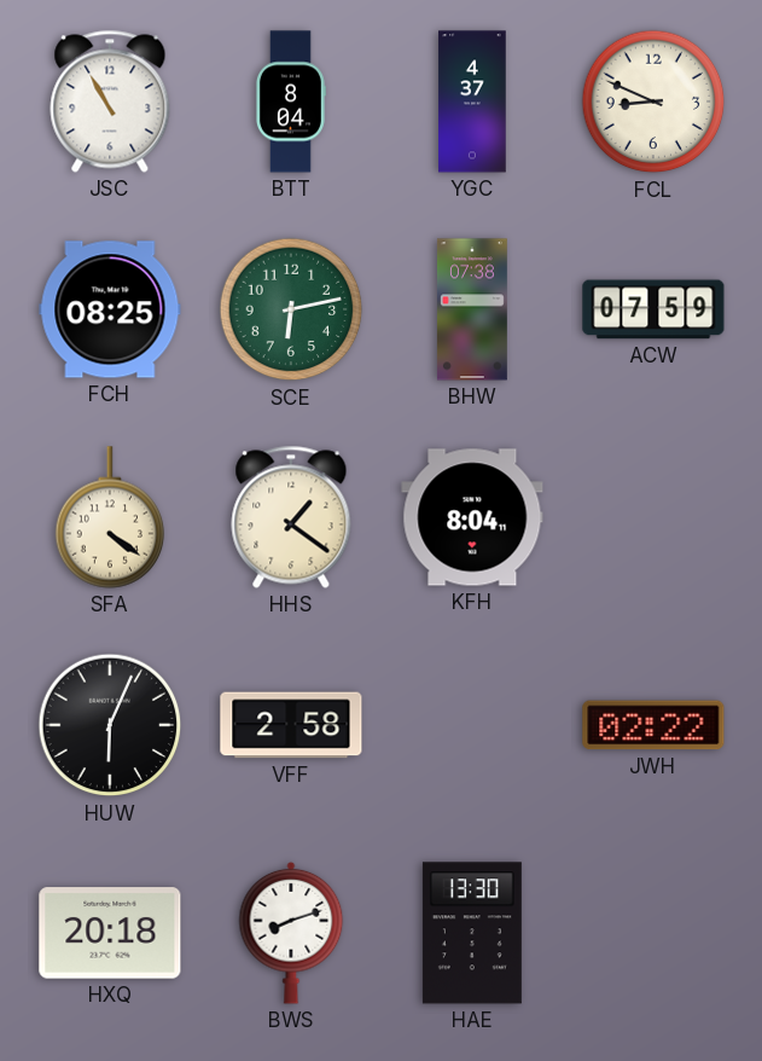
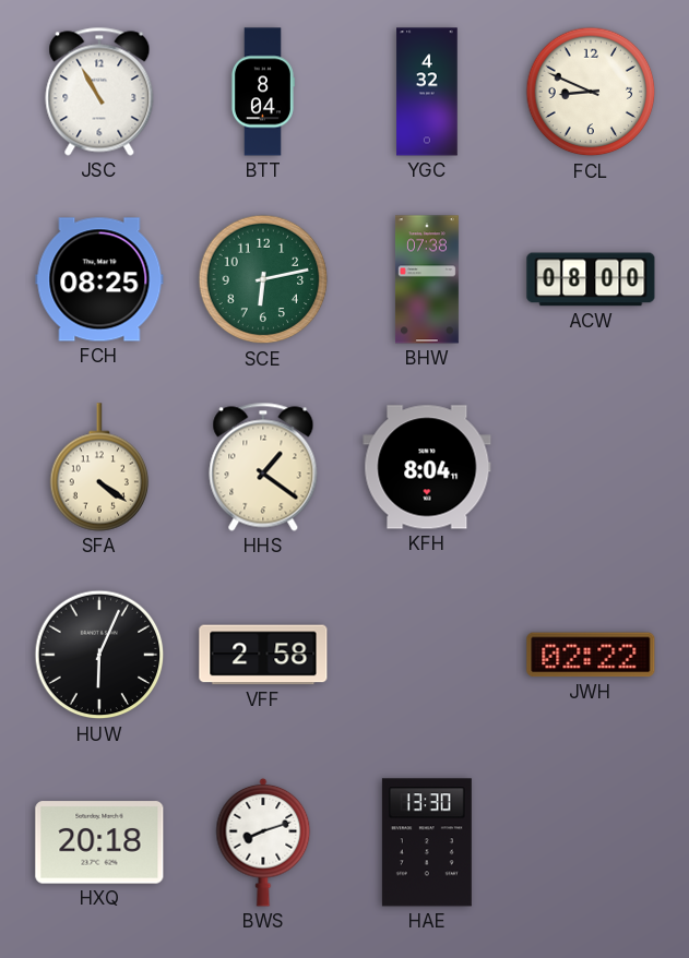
YGC: 4:37 -> 4:32 (427, 92)
ACW: 07:59 -> 08:00 (591, 279)
